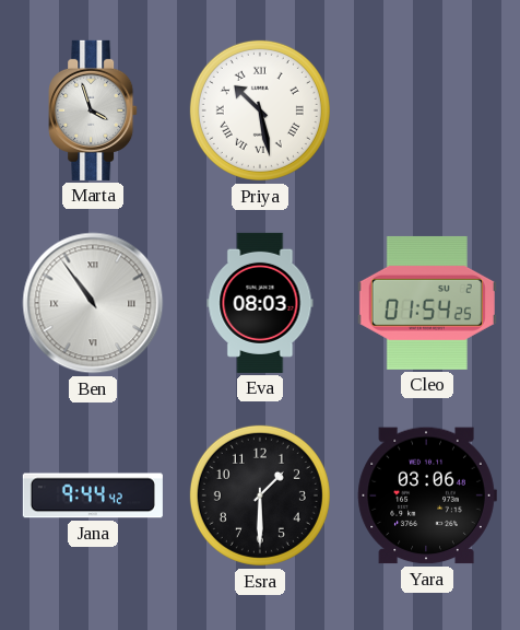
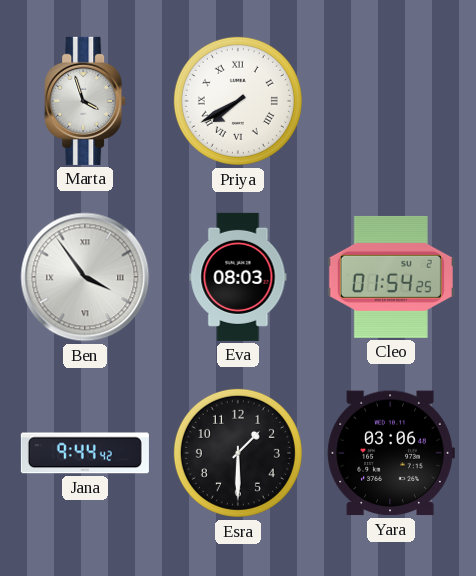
Priya: 10:28 -> 7:40 (238, 101)
Ben: 10:54 -> 3:54 (85, 277)
